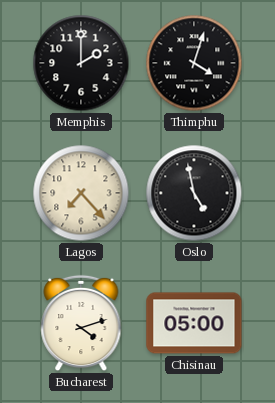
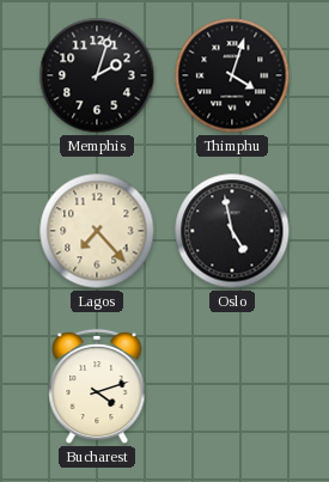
Memphis: 2:00 -> 2:03 (97, 75)
Chisinau: 05:00 -> none (194, 323)
